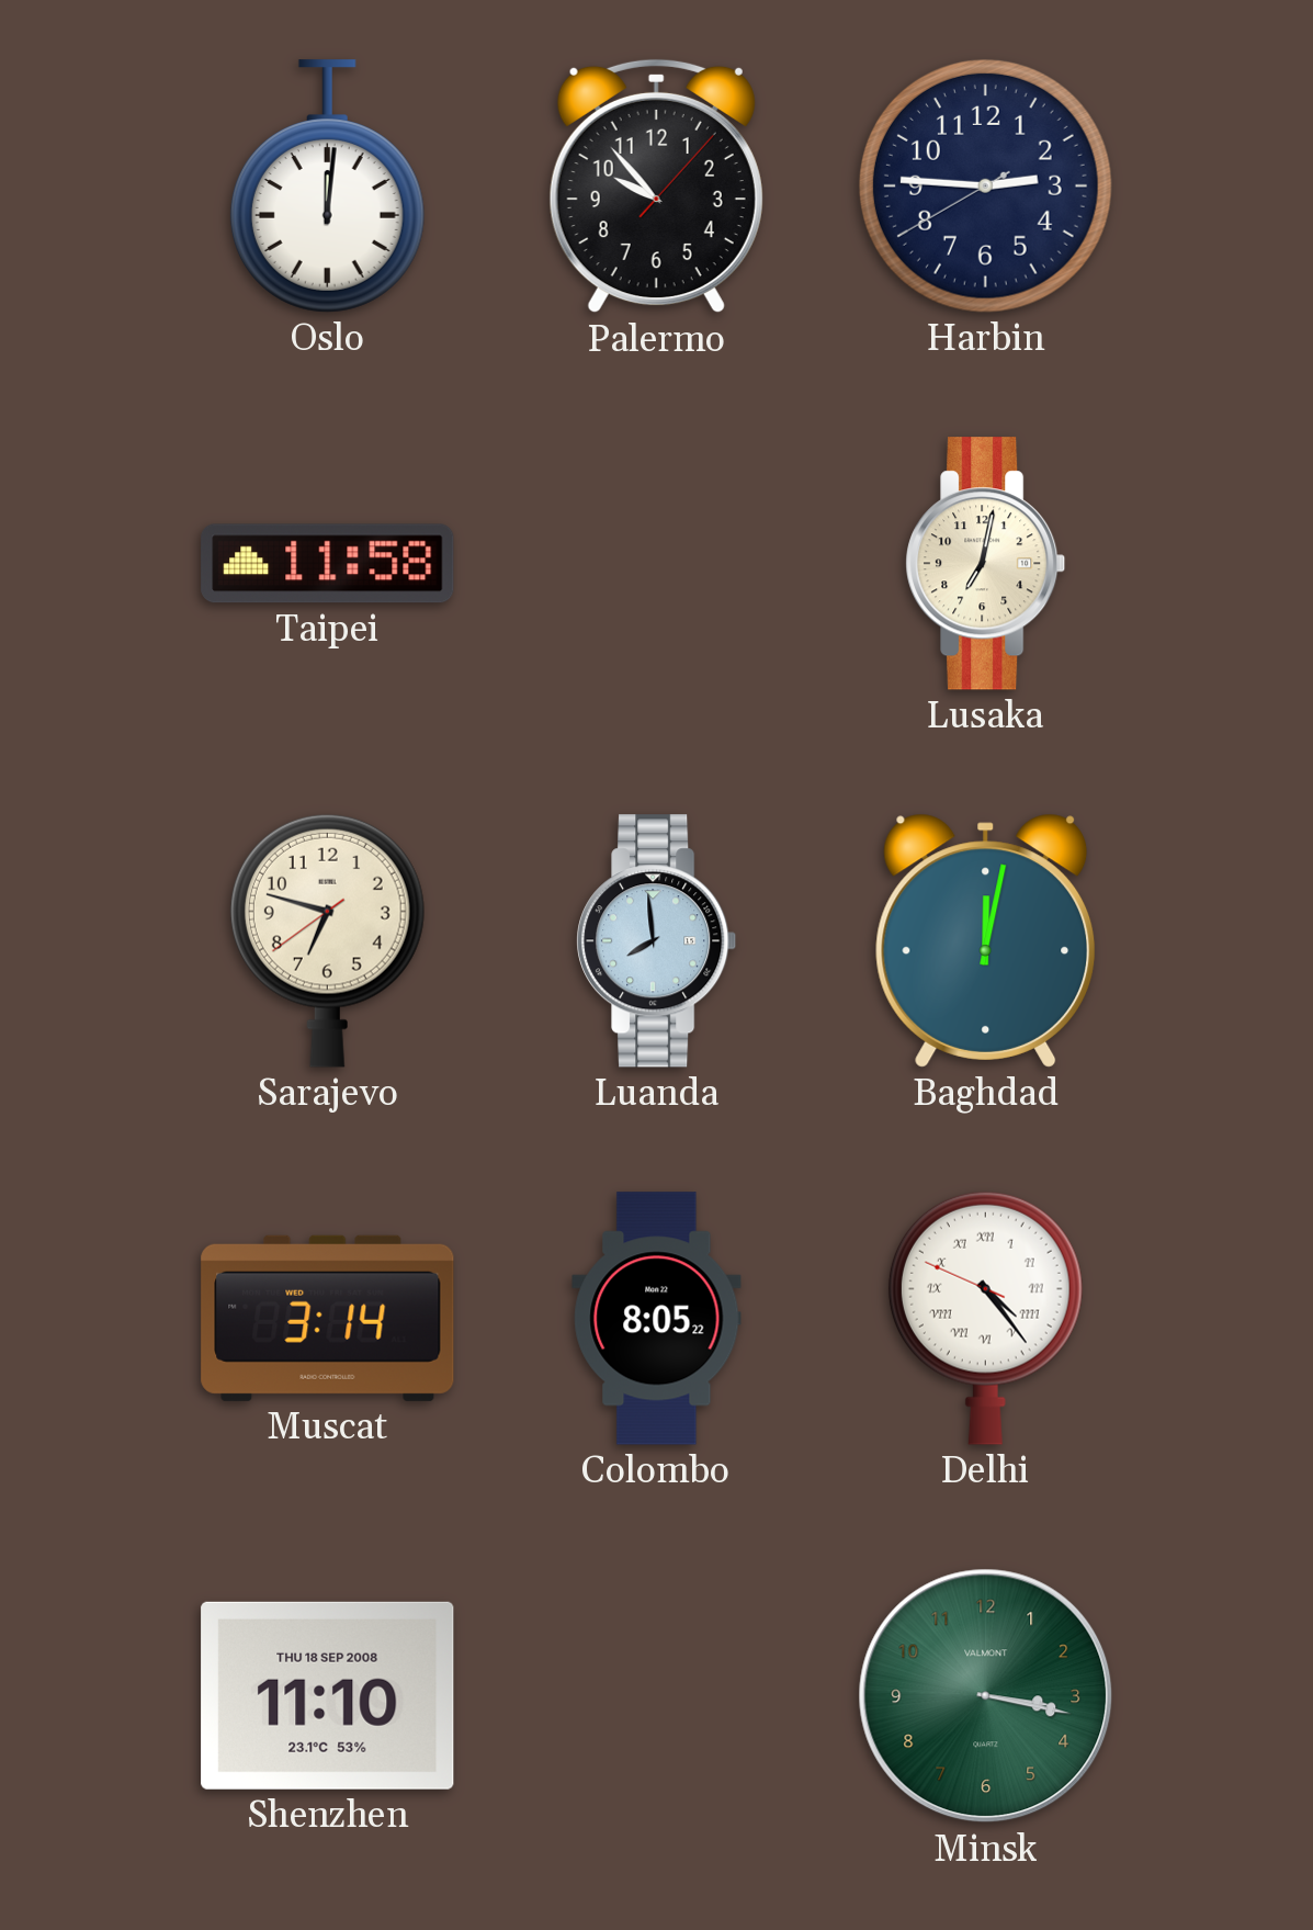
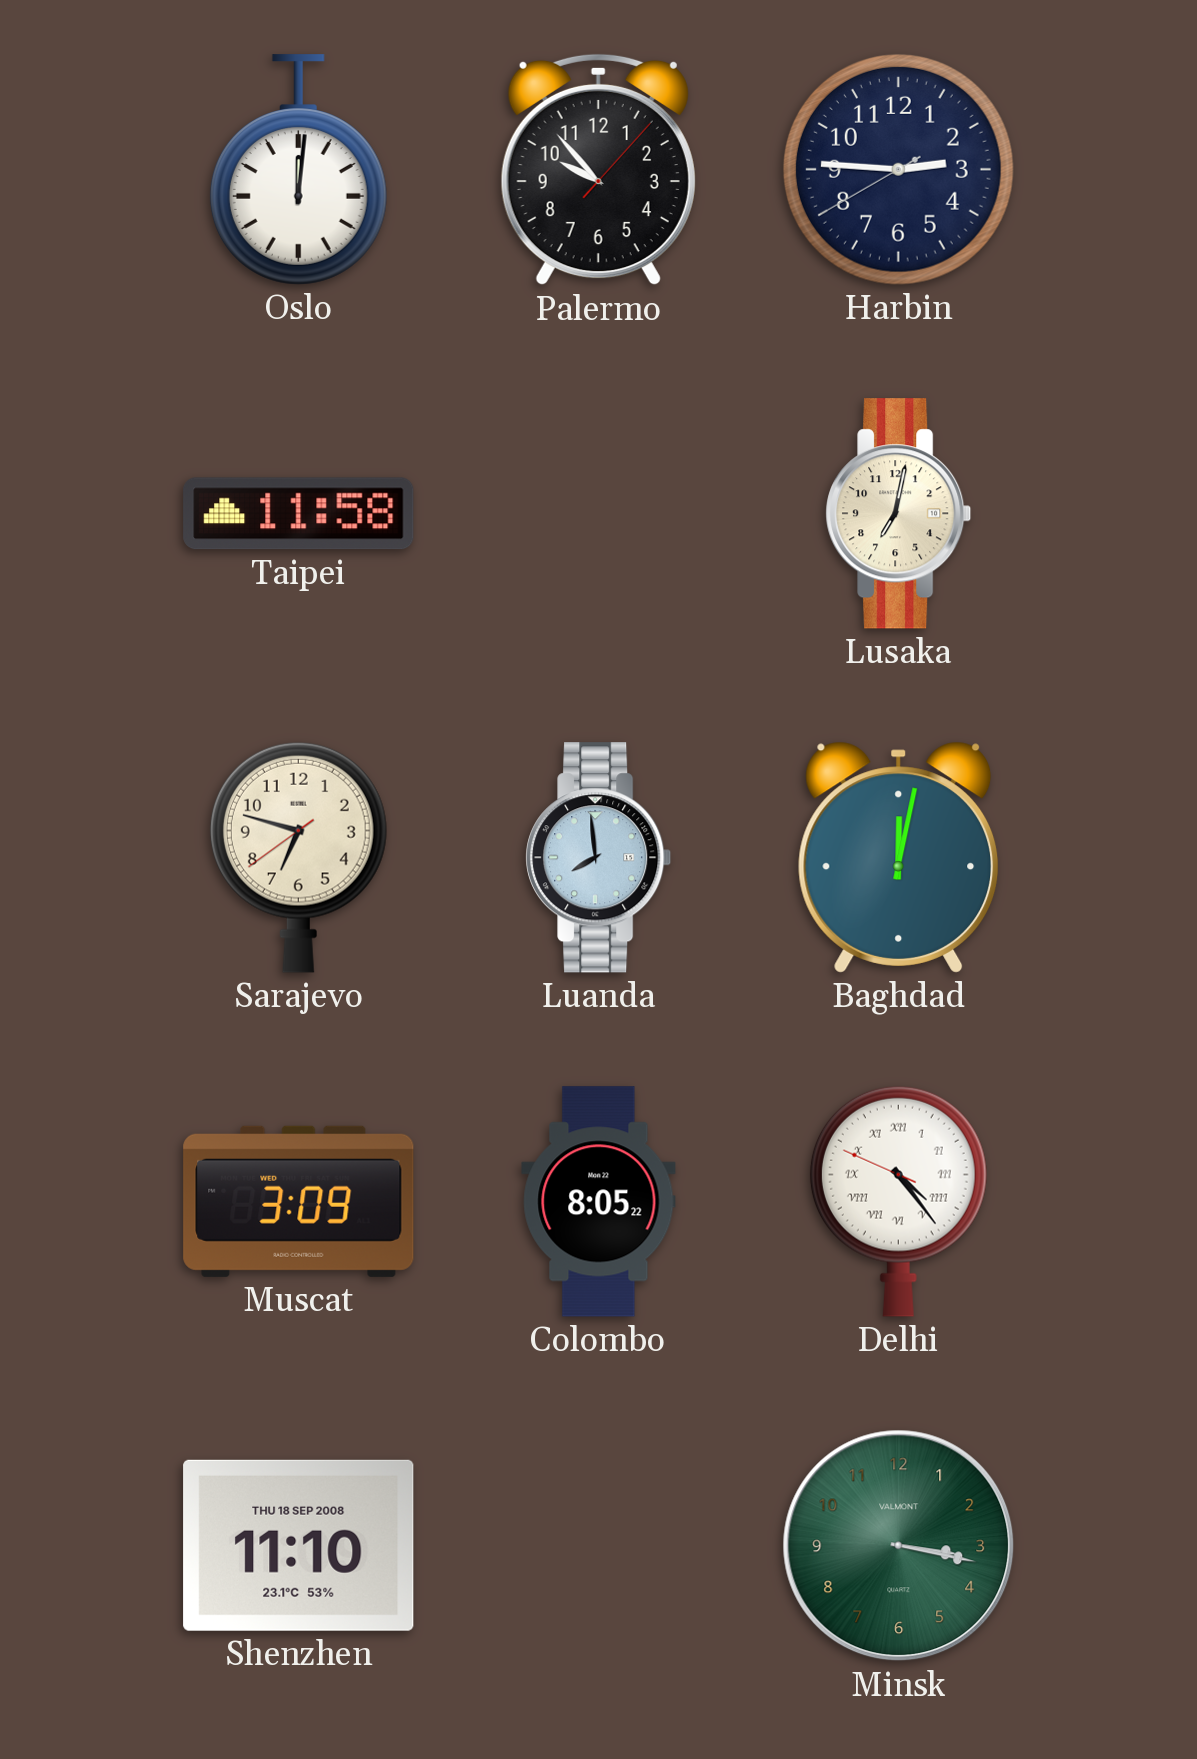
Muscat: 3:14 -> 3:09 (299, 1201)
